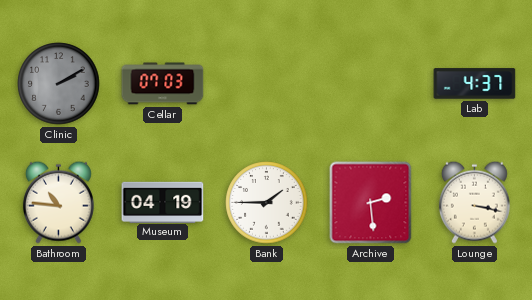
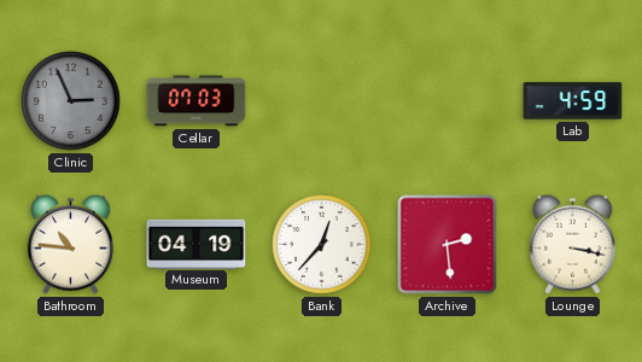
Clinic: 2:10 -> 2:56 (71, 101)
Lab: 4:37 -> 4:59 (573, 101)
Bank: 1:45 -> 12:37 (322, 245)
